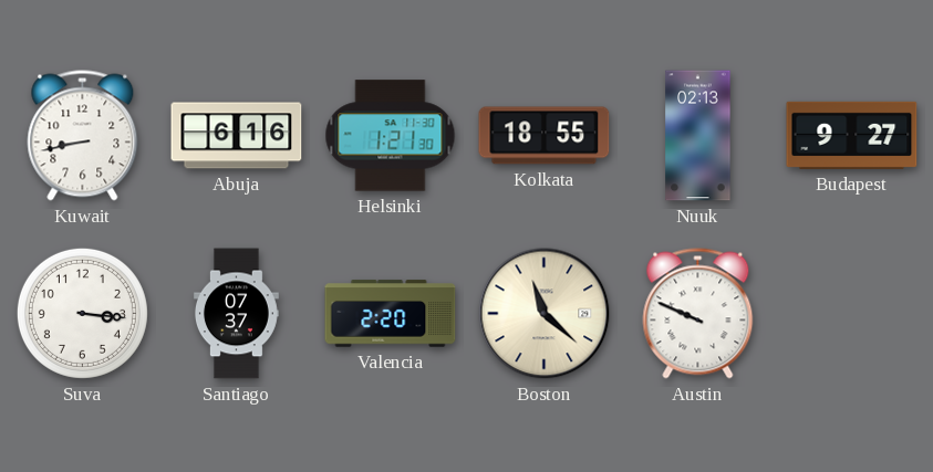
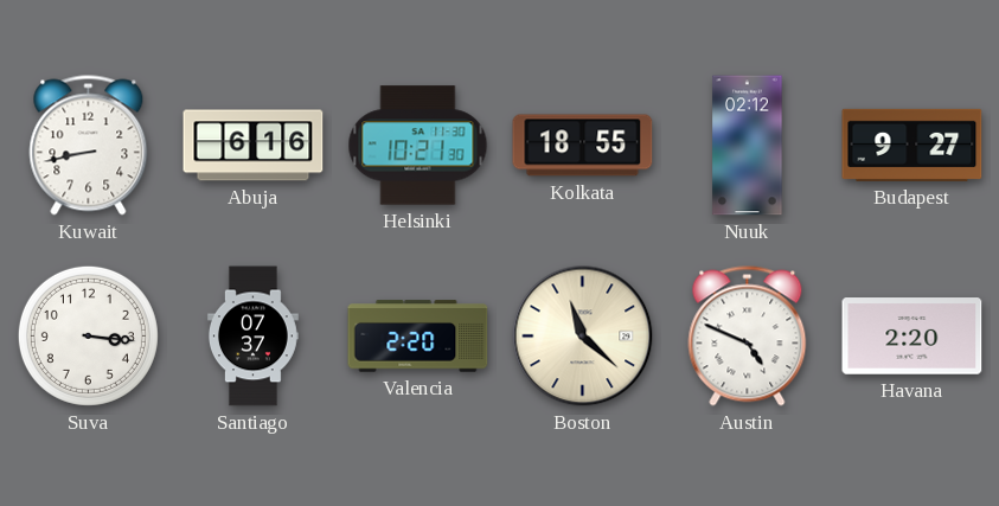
Helsinki: 1:21 -> 10:21 (418, 146)
Nuuk: 02:13 -> 02:12 (748, 146)
Austin: 9:49 -> 4:49 (748, 337)
Havana: none -> 2:20 (912, 337)
